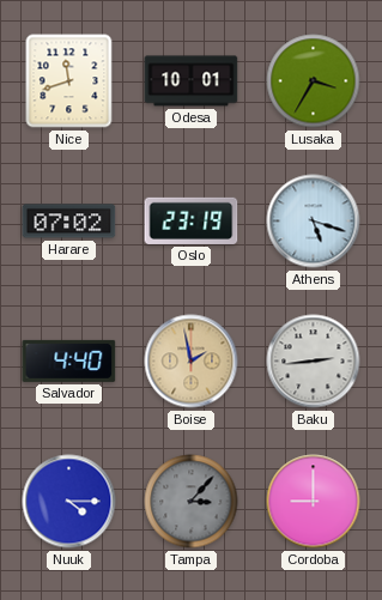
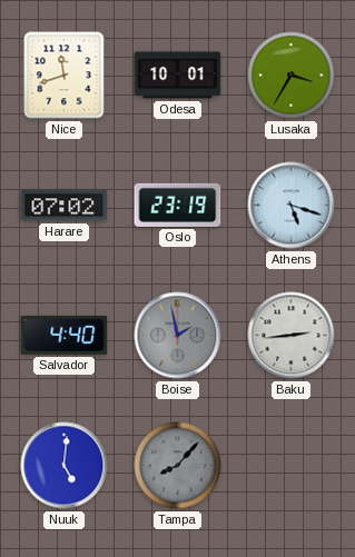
Boise dial: champagne -> grey (178, 336)
Nuuk: 4:15 -> 5:01 (65, 466)
Tampa: 3:07 -> 8:07 (178, 466)
Cordoba: 9:00 -> none (314, 502)
